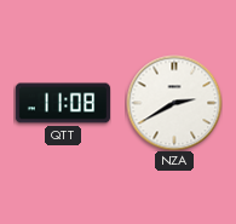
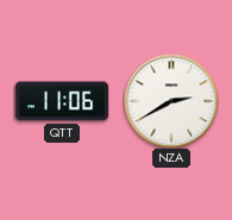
QTT: 11:08 -> 11:06 (61, 101)
